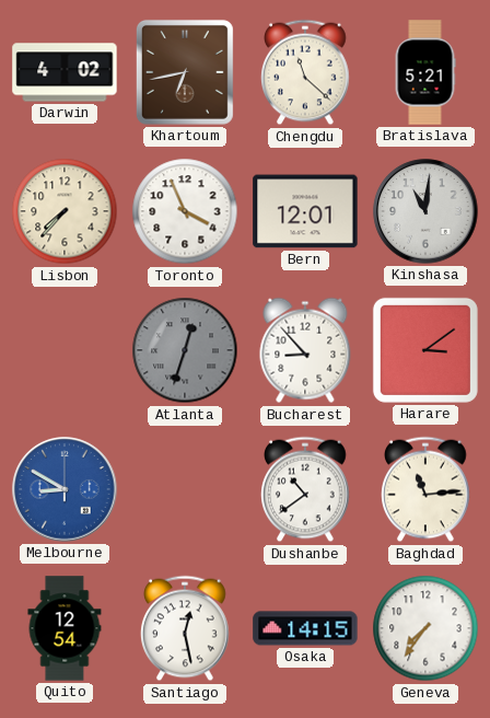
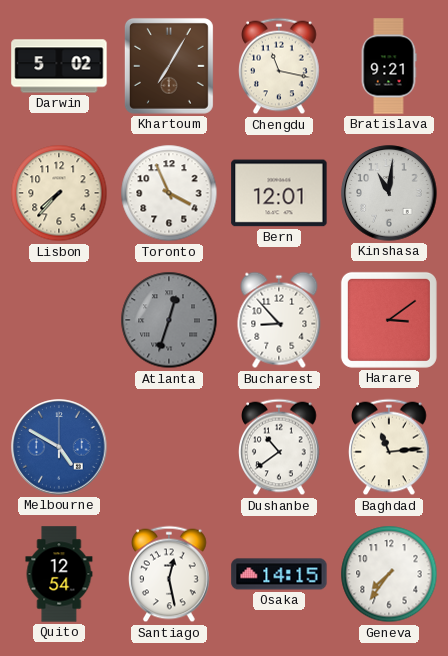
Darwin: 4:02 -> 5:02 (59, 66)
Khartoum: 6:43 -> 7:05 (169, 66)
Chengdu: 11:22 -> 11:17 (280, 66)
Bratislava: 5:21 -> 9:21 (389, 66)
Melbourne: 8:50 -> 4:50 (59, 447)
